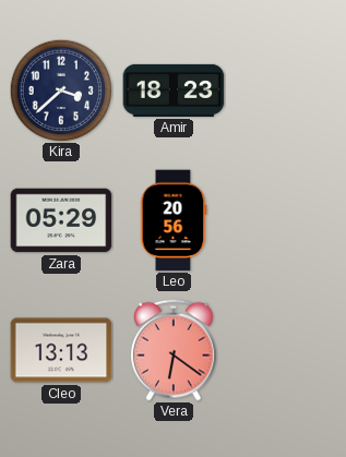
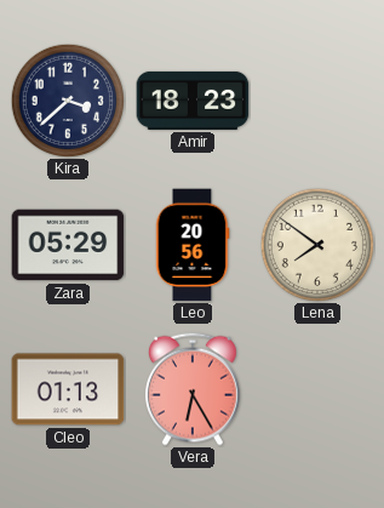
Lena: none -> 7:51 (316, 244)
Cleo: 13:13 -> 01:13 (68, 389)
Vera: 6:21 -> 6:25 (193, 389)
